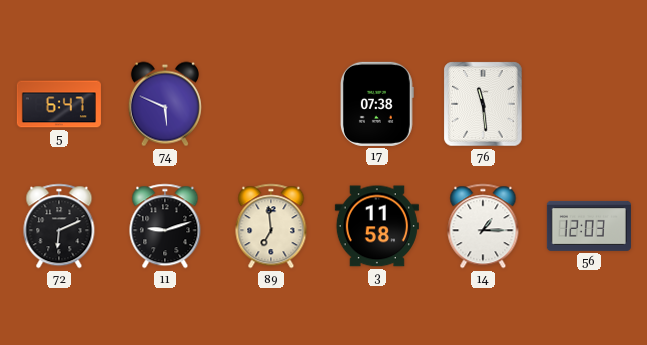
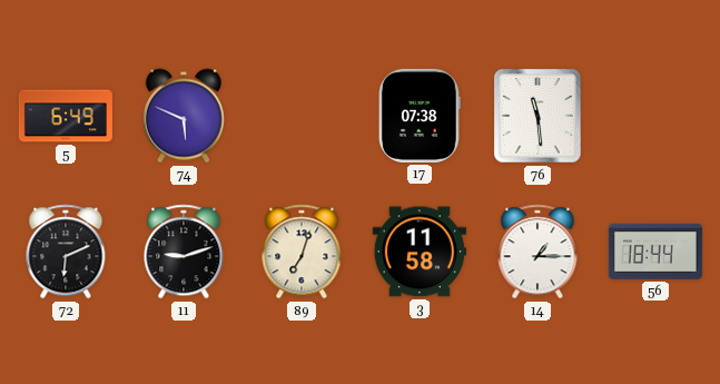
5: 6:47 -> 6:49 (66, 116)
89: 6:59 -> 7:03 (302, 252)
56: 12:03 -> 18:44 (655, 252)
